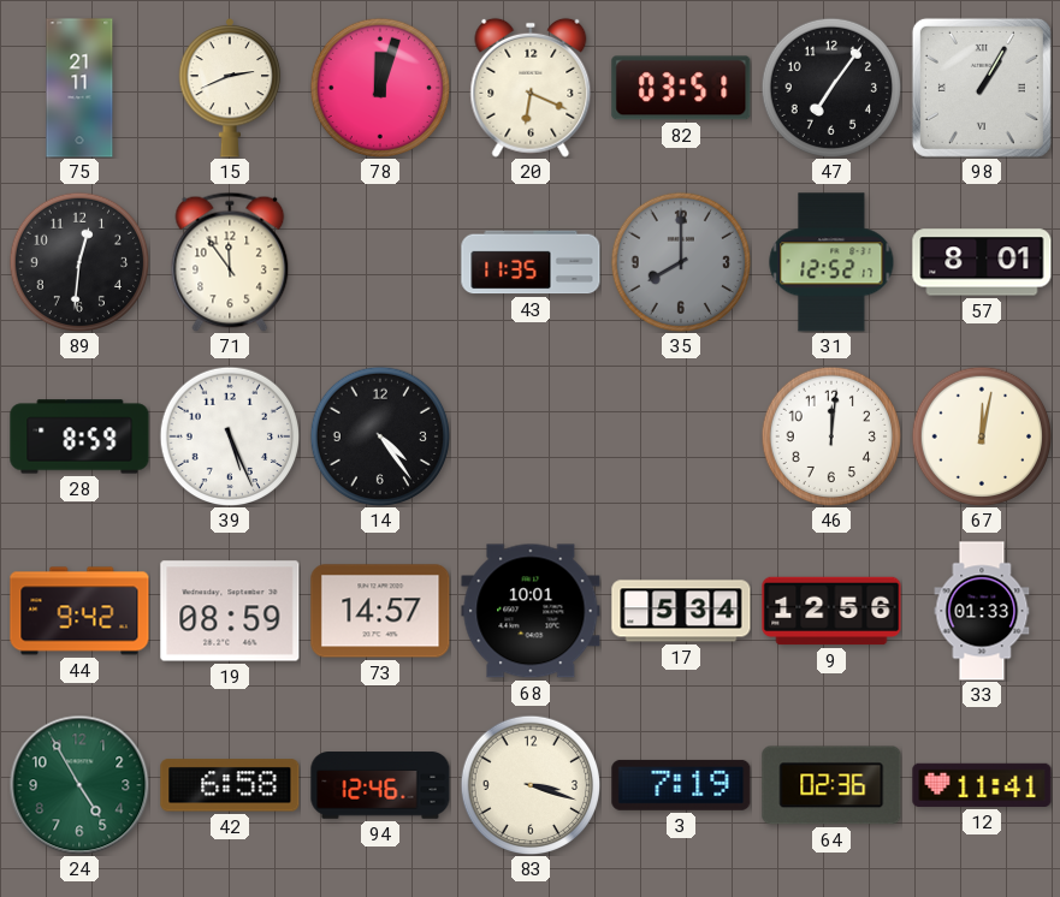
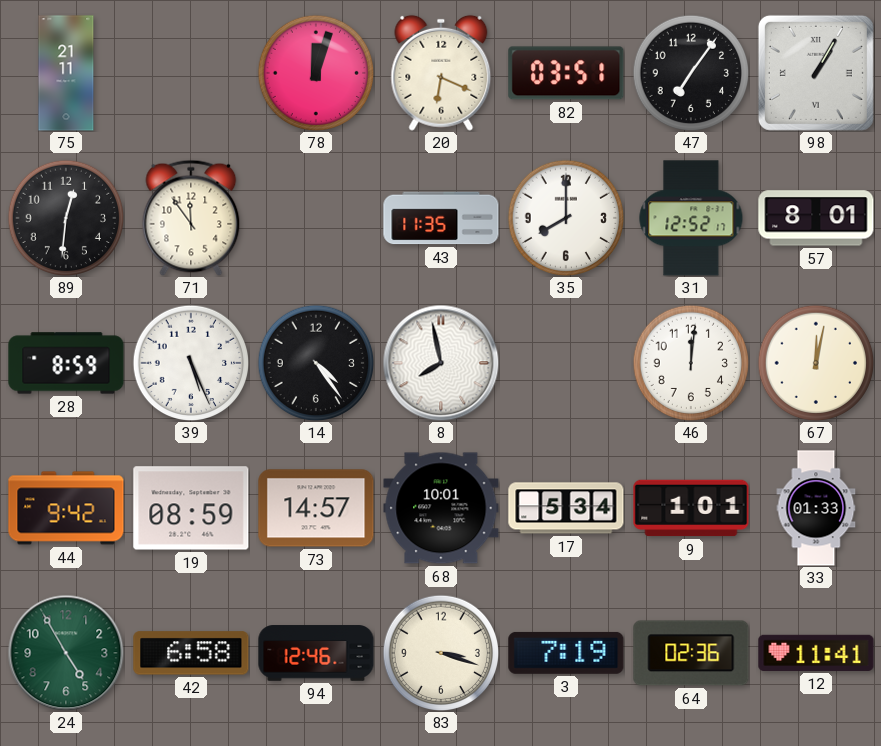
15: 2:41 -> none (230, 88)
35 dial: grey -> white (566, 218)
8: none -> 7:58 (441, 363)
9: 12:56 -> 1:01 (691, 508)
